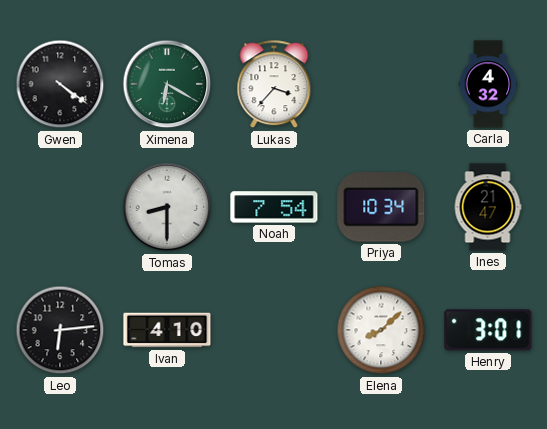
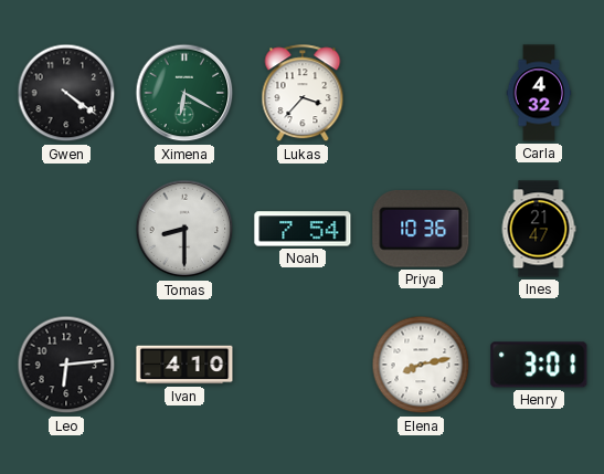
Priya: 10:34 -> 10:36 (421, 230)
Elena: 8:08 -> 8:13 (421, 365)
